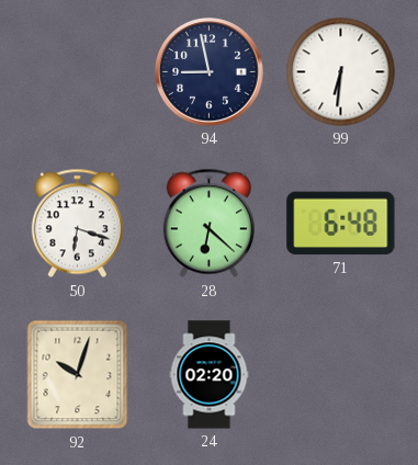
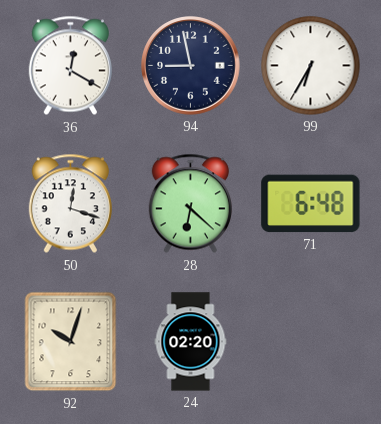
36: none -> 12:20 (70, 66)
99: 6:31 -> 6:35 (311, 66)
50: 6:18 -> 12:18 (70, 204)
